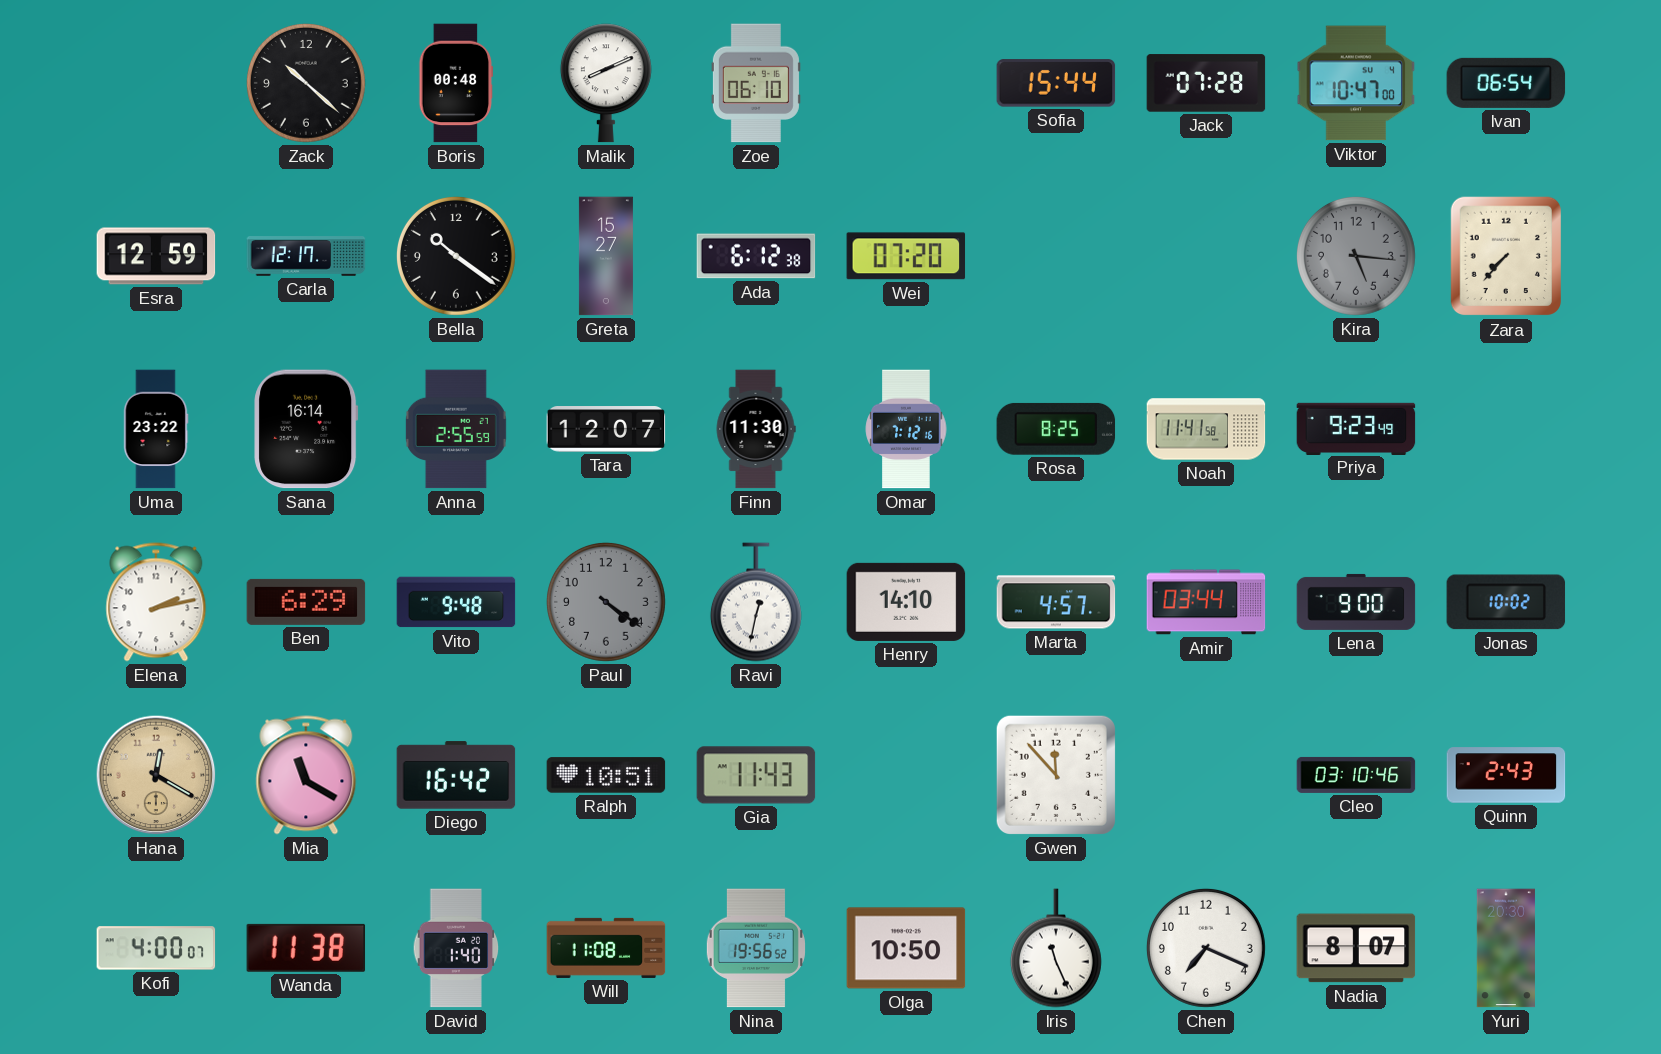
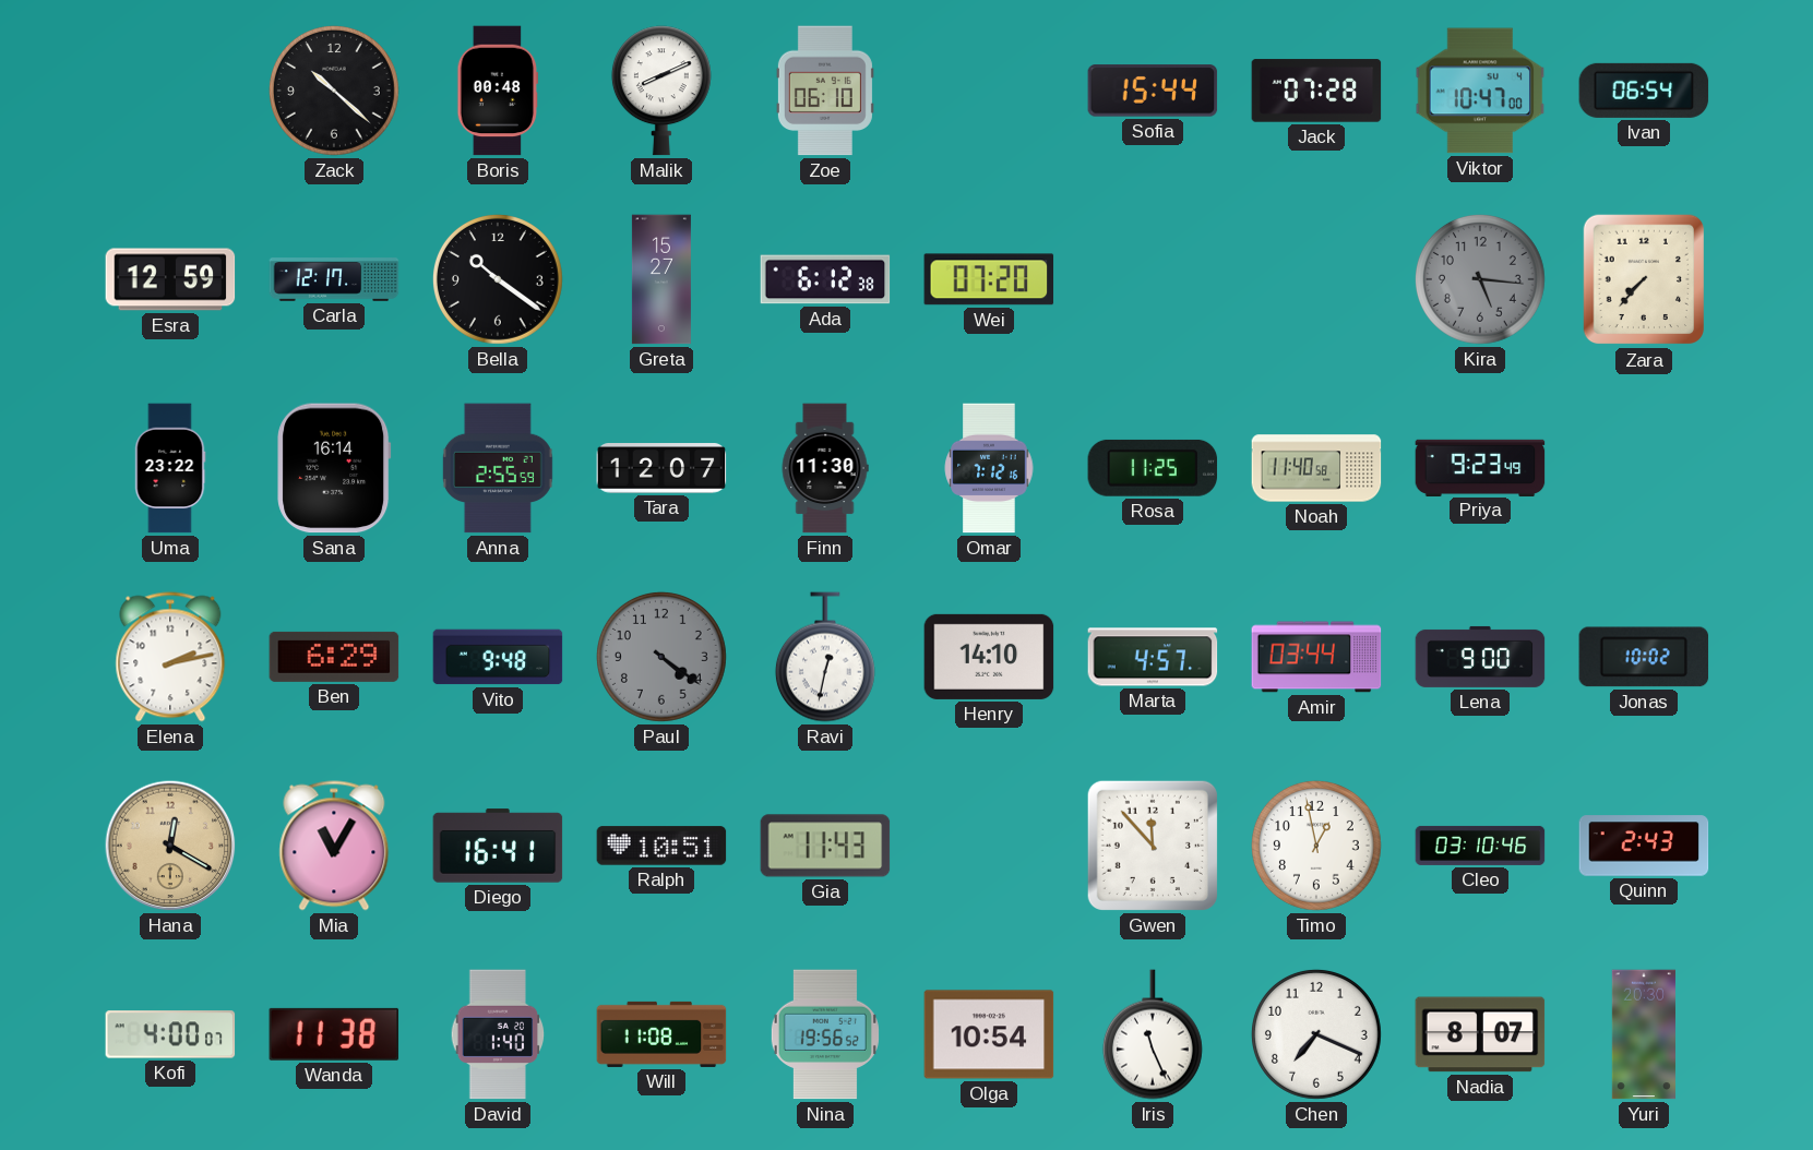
Rosa: 8:25 -> 11:25 (1153, 468)
Noah: 11:41 -> 11:40 (1316, 468)
Mia: 11:20 -> 11:05 (334, 846)
Diego: 16:42 -> 16:41 (498, 846)
Timo: none -> 12:58 (1316, 846)
Olga: 10:50 -> 10:54 (989, 1034)
